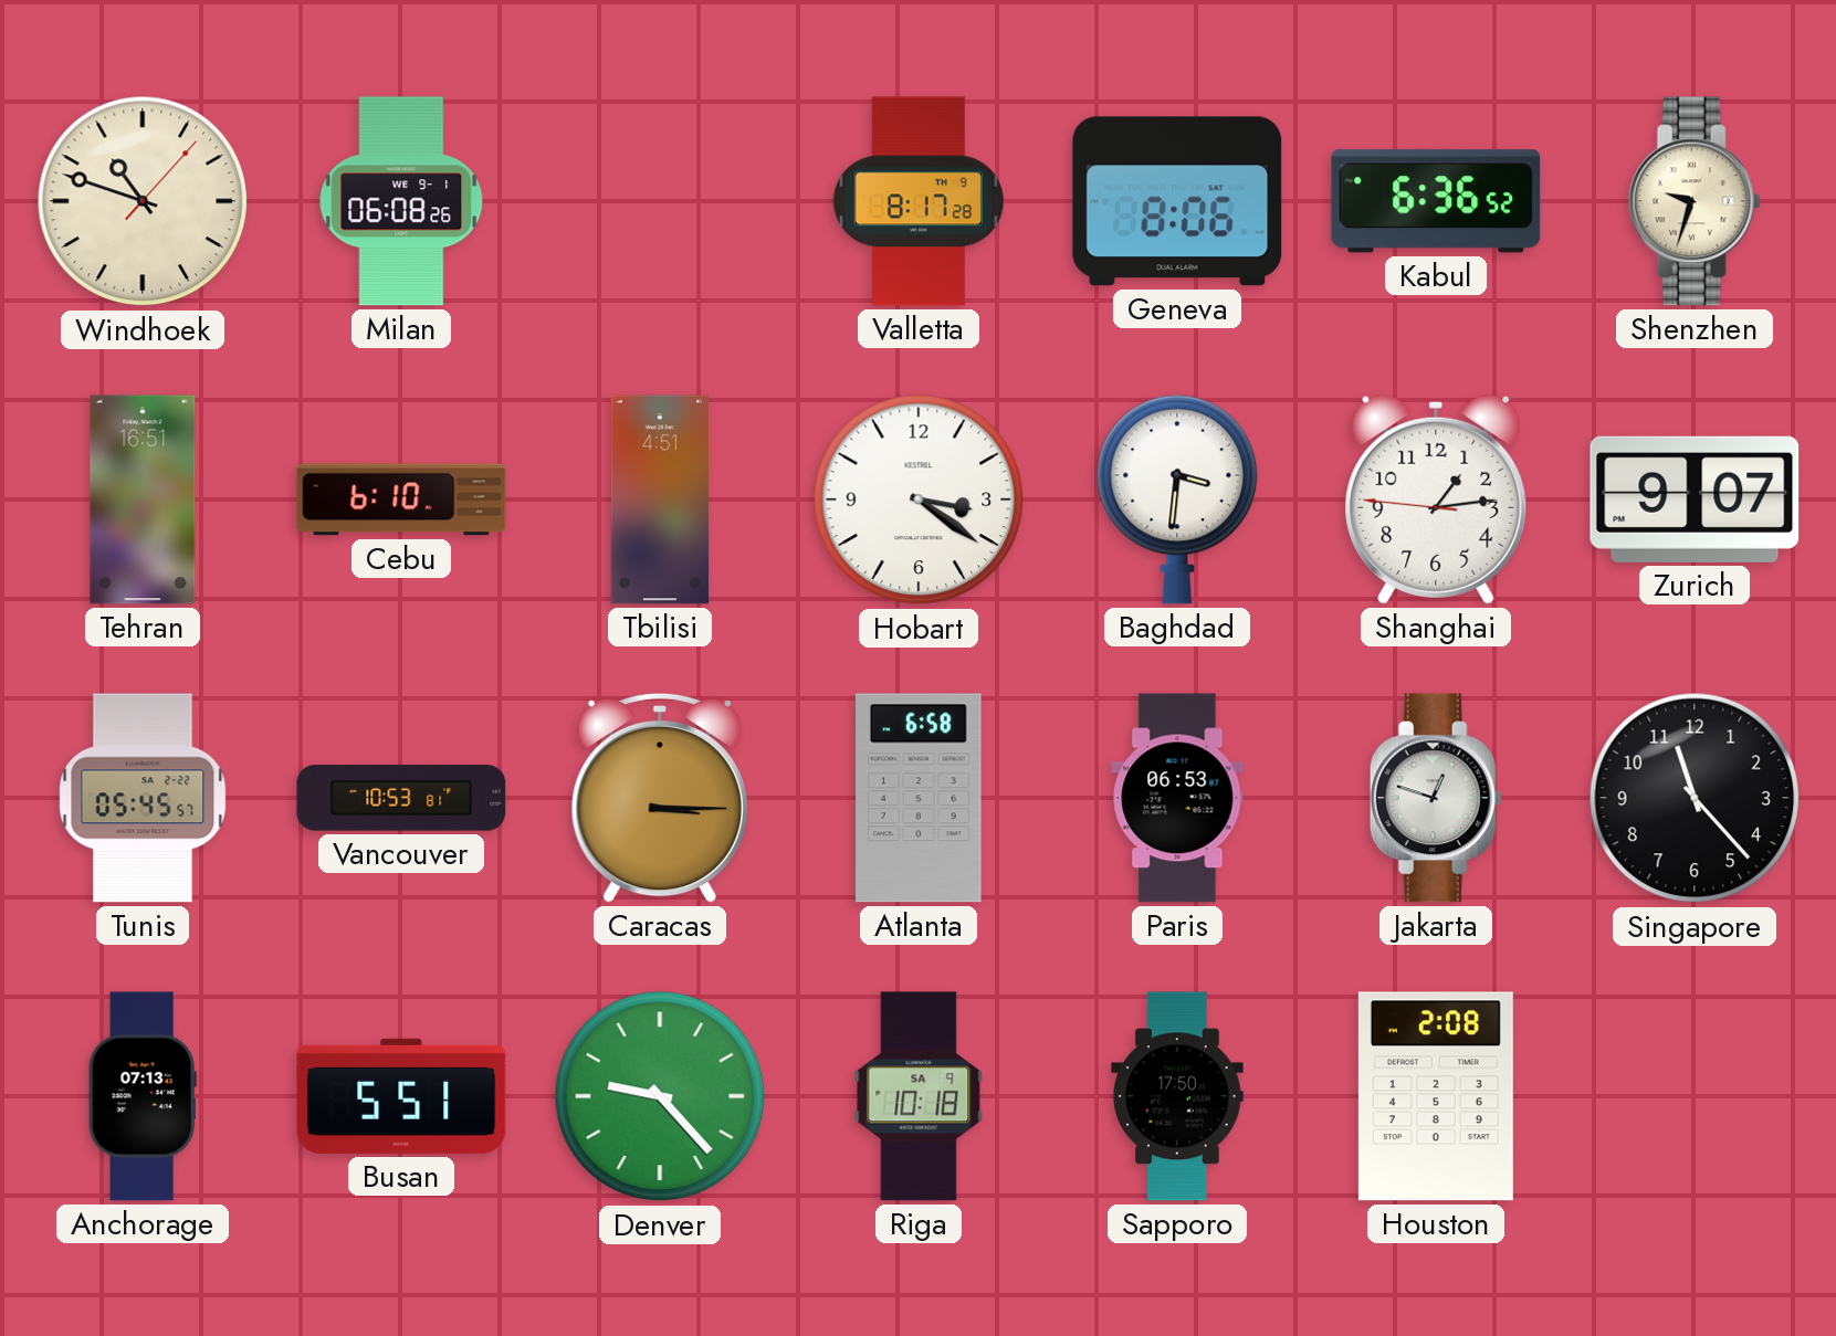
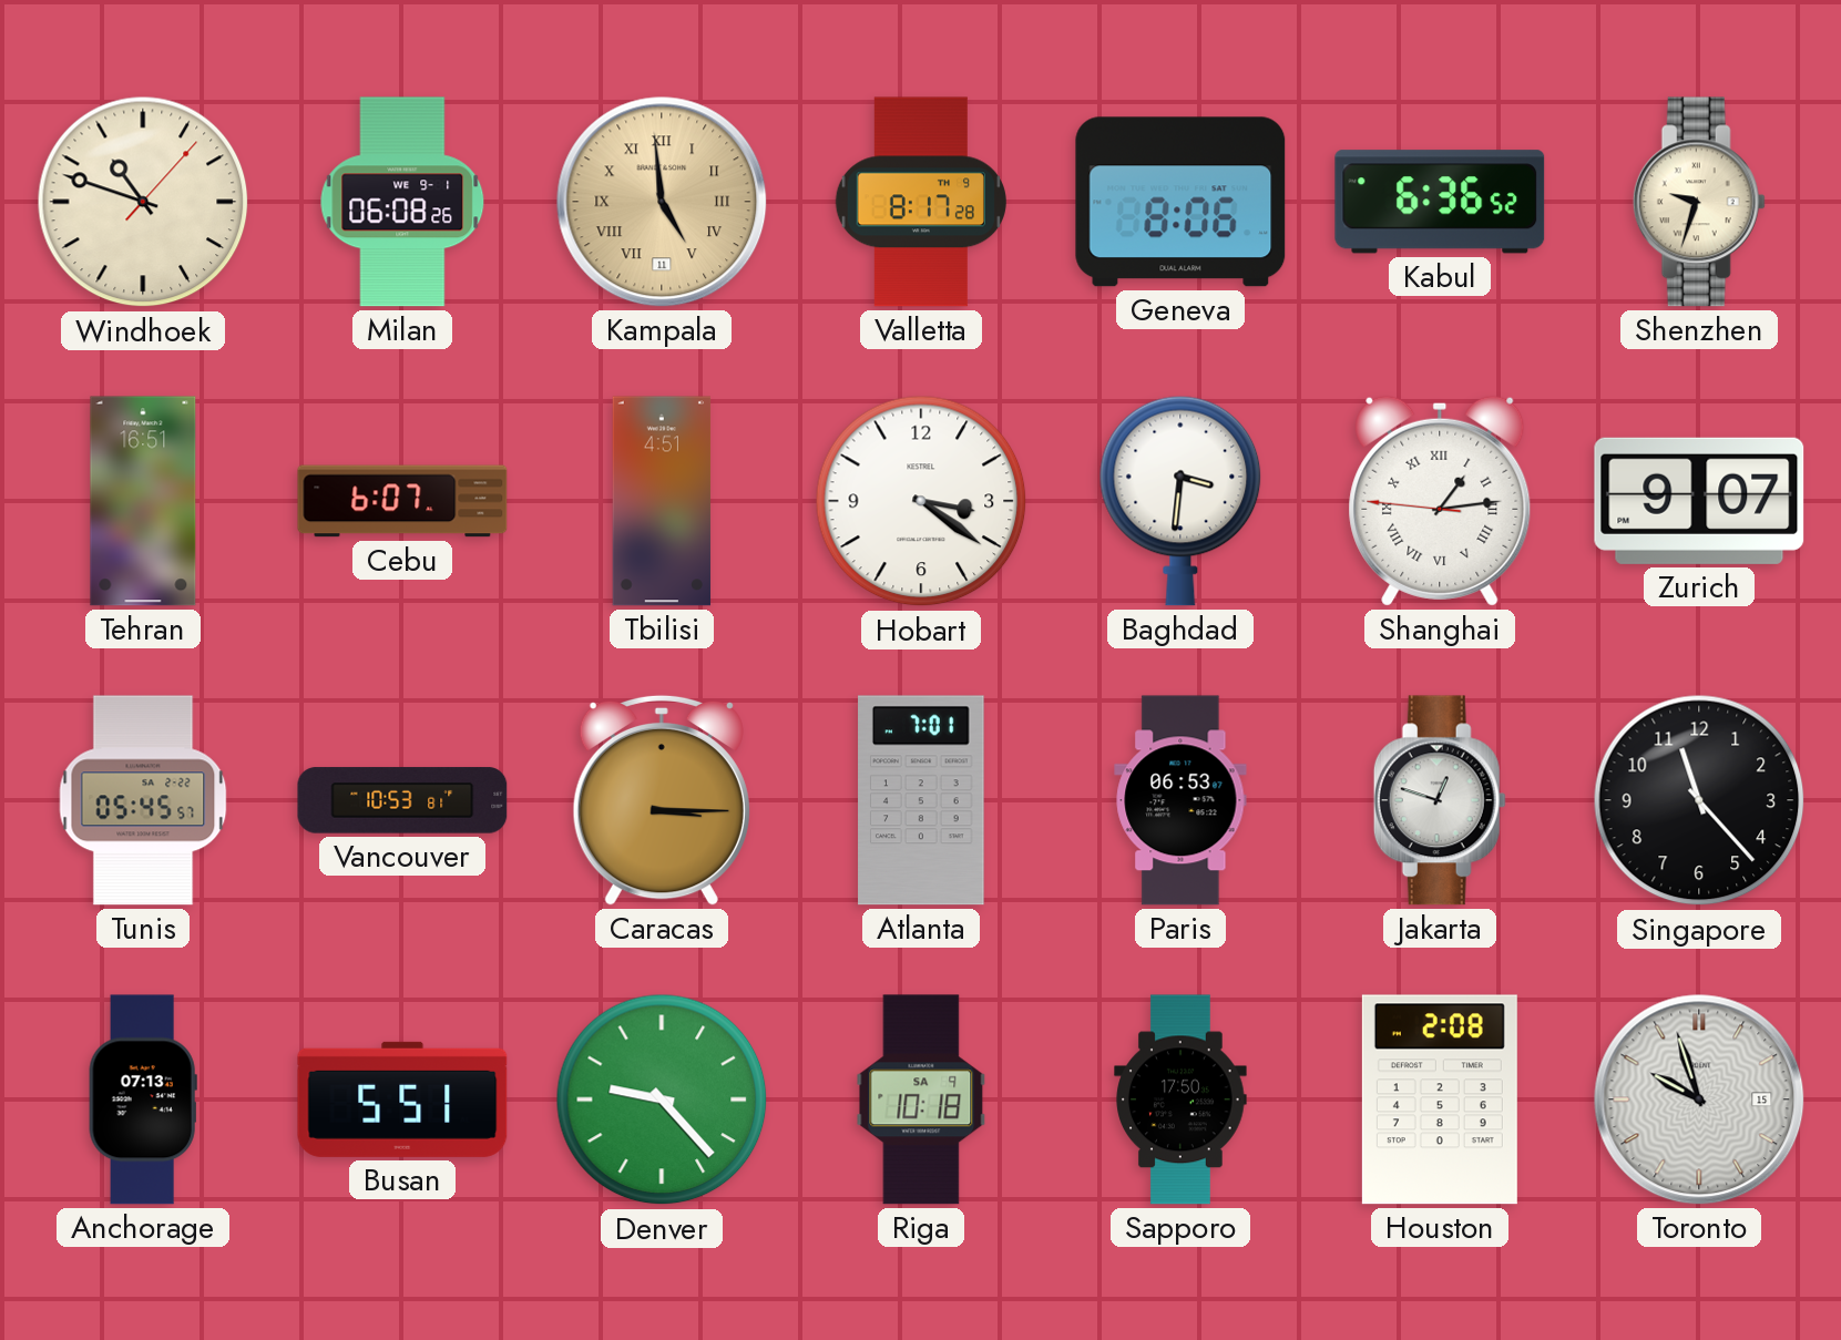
Kampala: none -> 4:59 (662, 202)
Cebu: 6:10 -> 6:07 (402, 501)
Shanghai numerals: Arabic -> Roman (1440, 501)
Atlanta: 6:58 -> 7:01 (921, 800)
Toronto: none -> 9:57 (1699, 1099)
